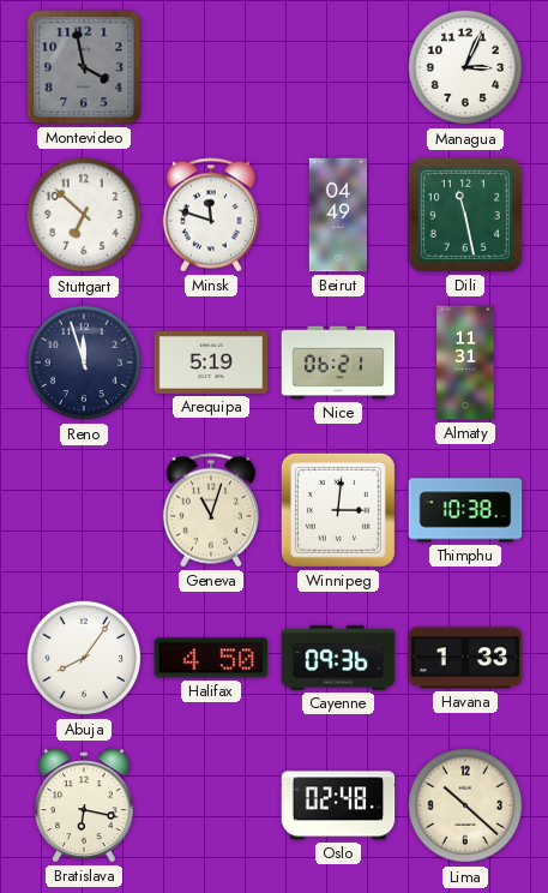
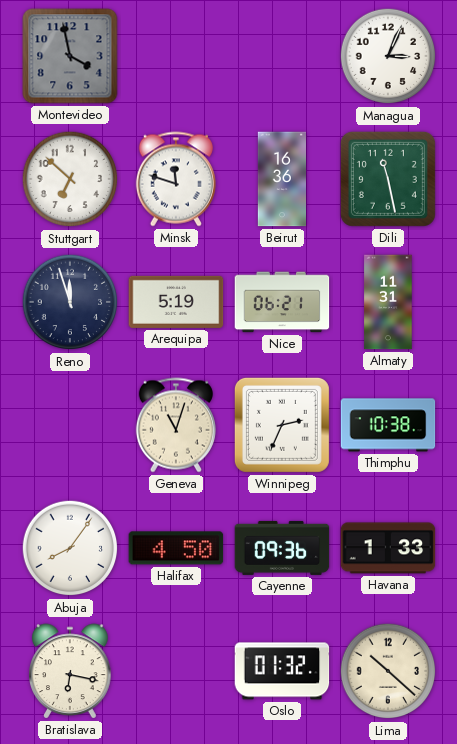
Beirut: 04:49 -> 16:36 (281, 179)
Winnipeg: 3:01 -> 2:34 (282, 425)
Oslo: 02:48 -> 01:32 (282, 671)
